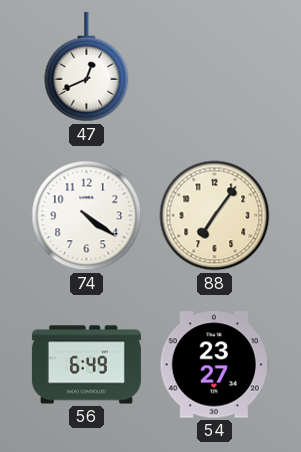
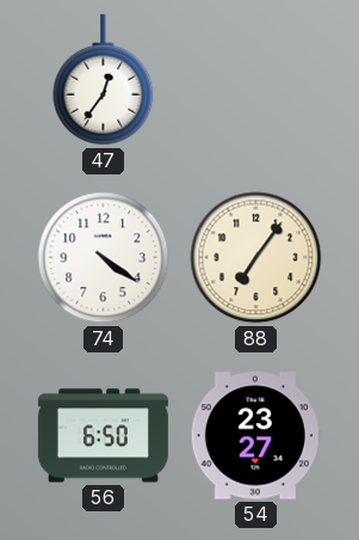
47: 12:41 -> 12:36 (104, 80)
56: 6:49 -> 6:50 (103, 436)
